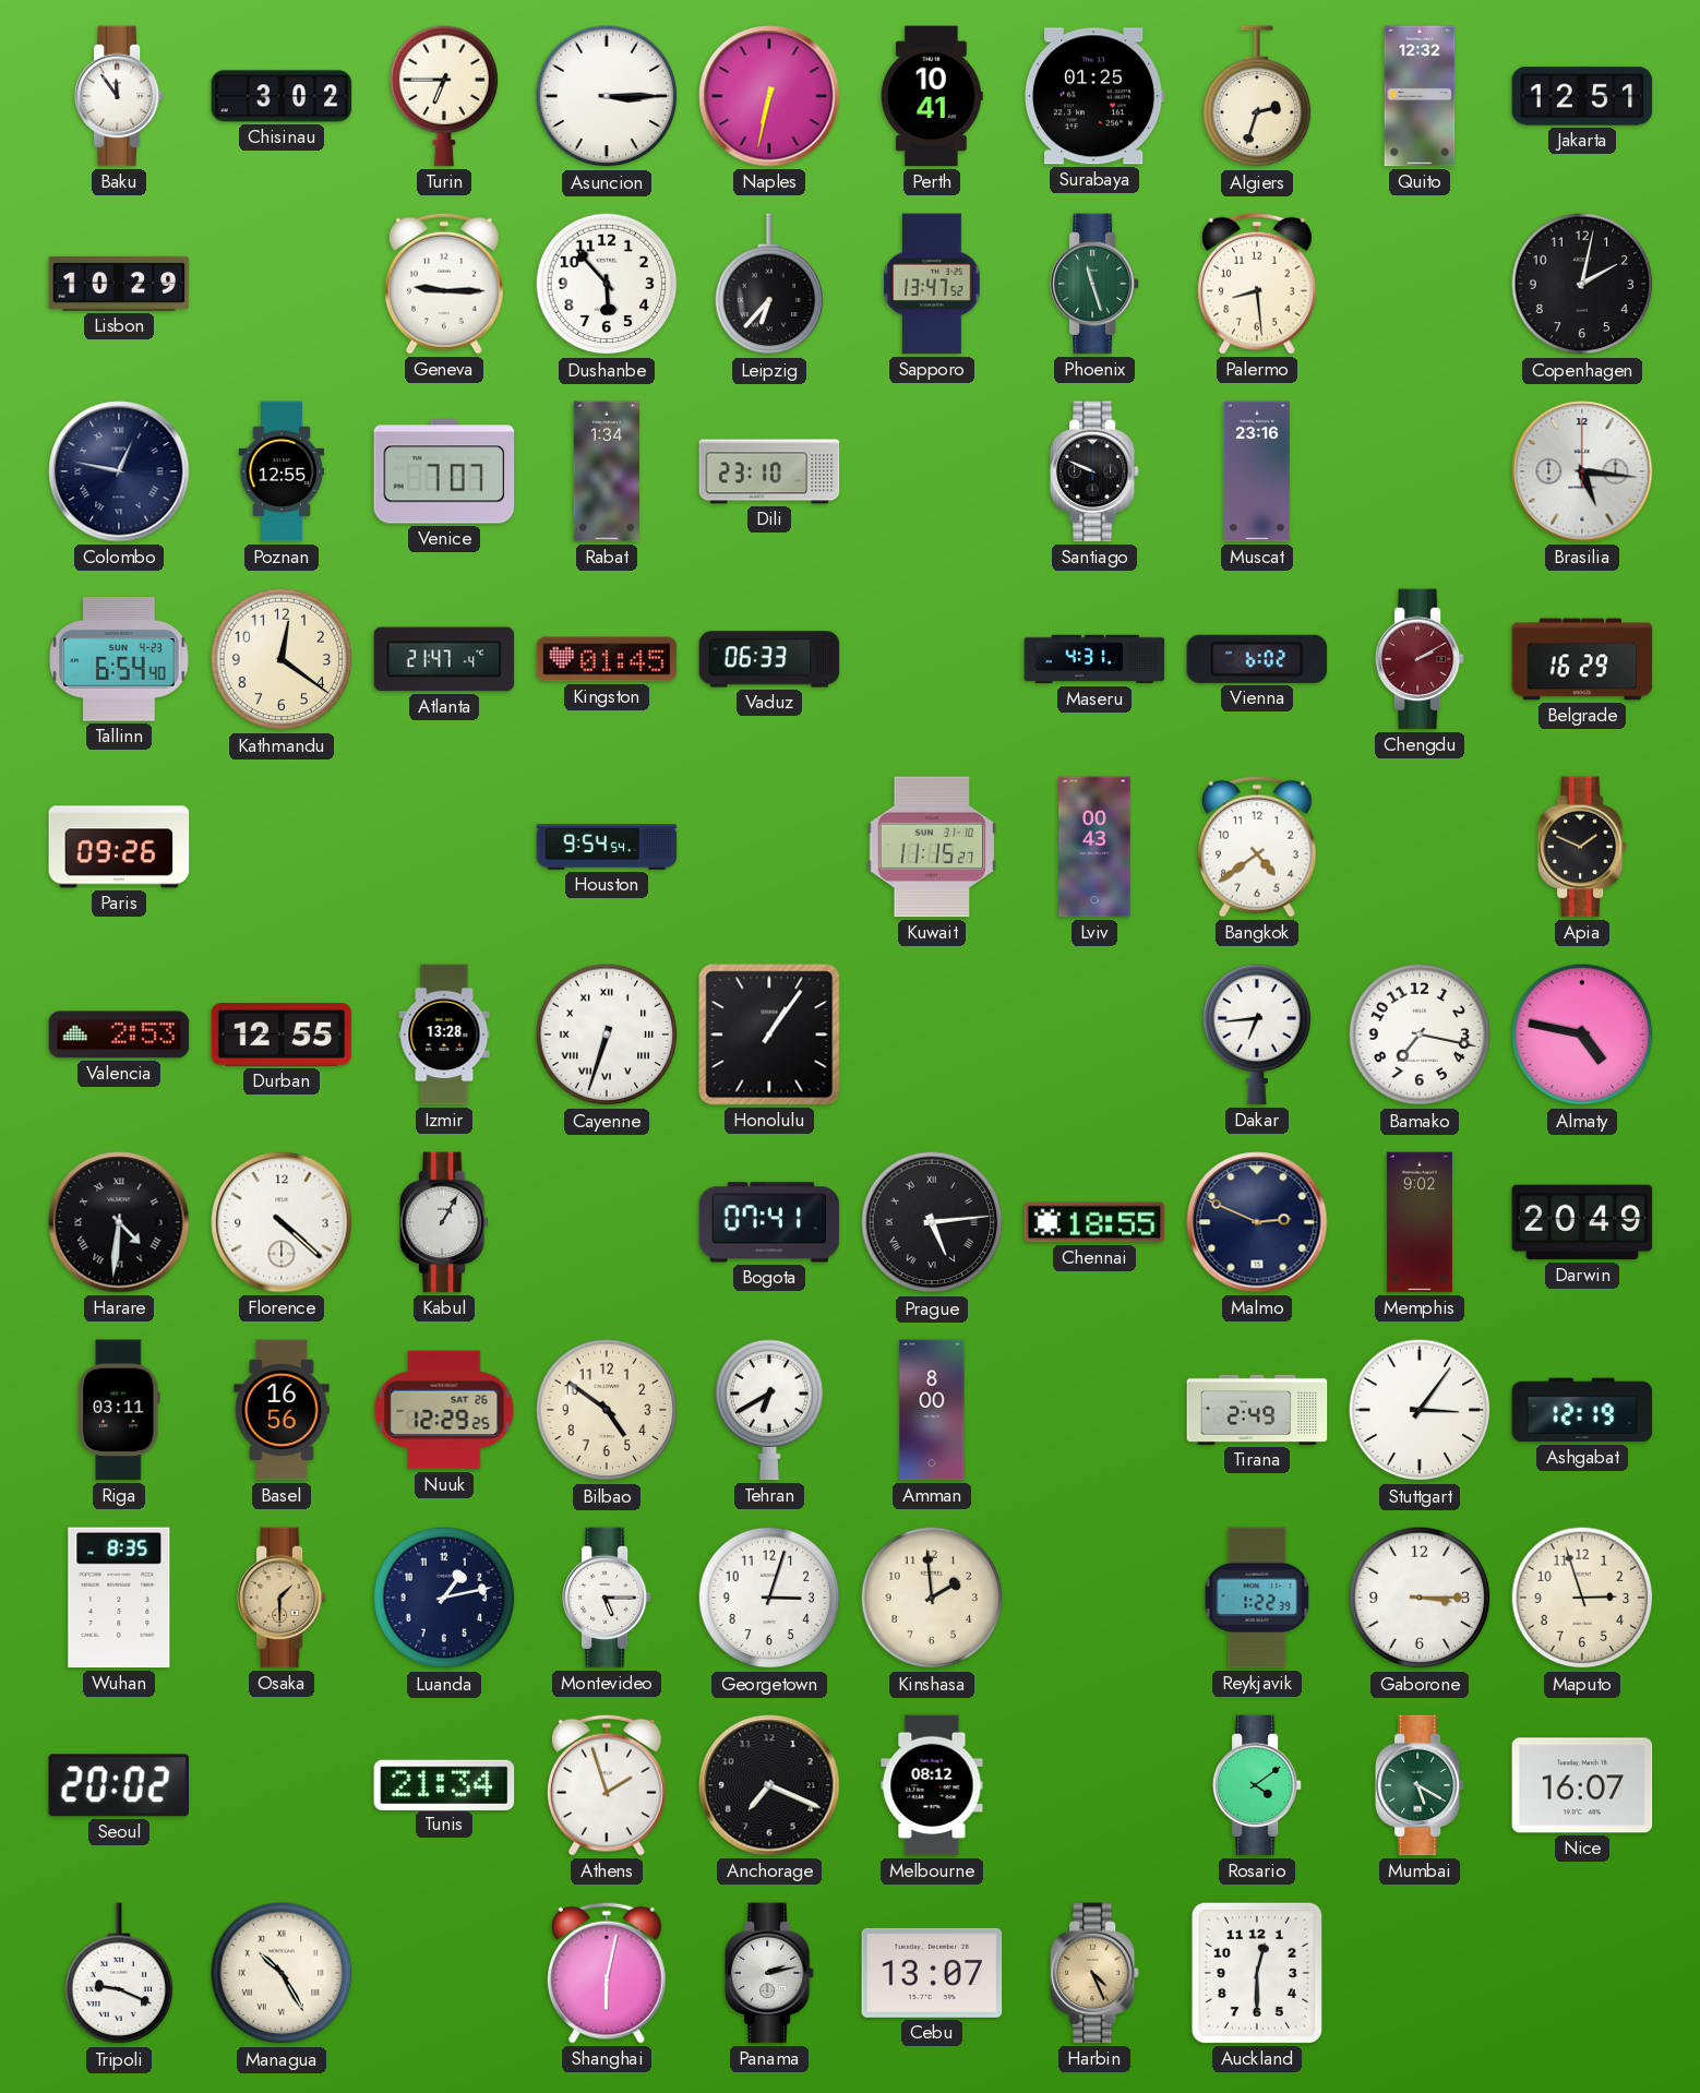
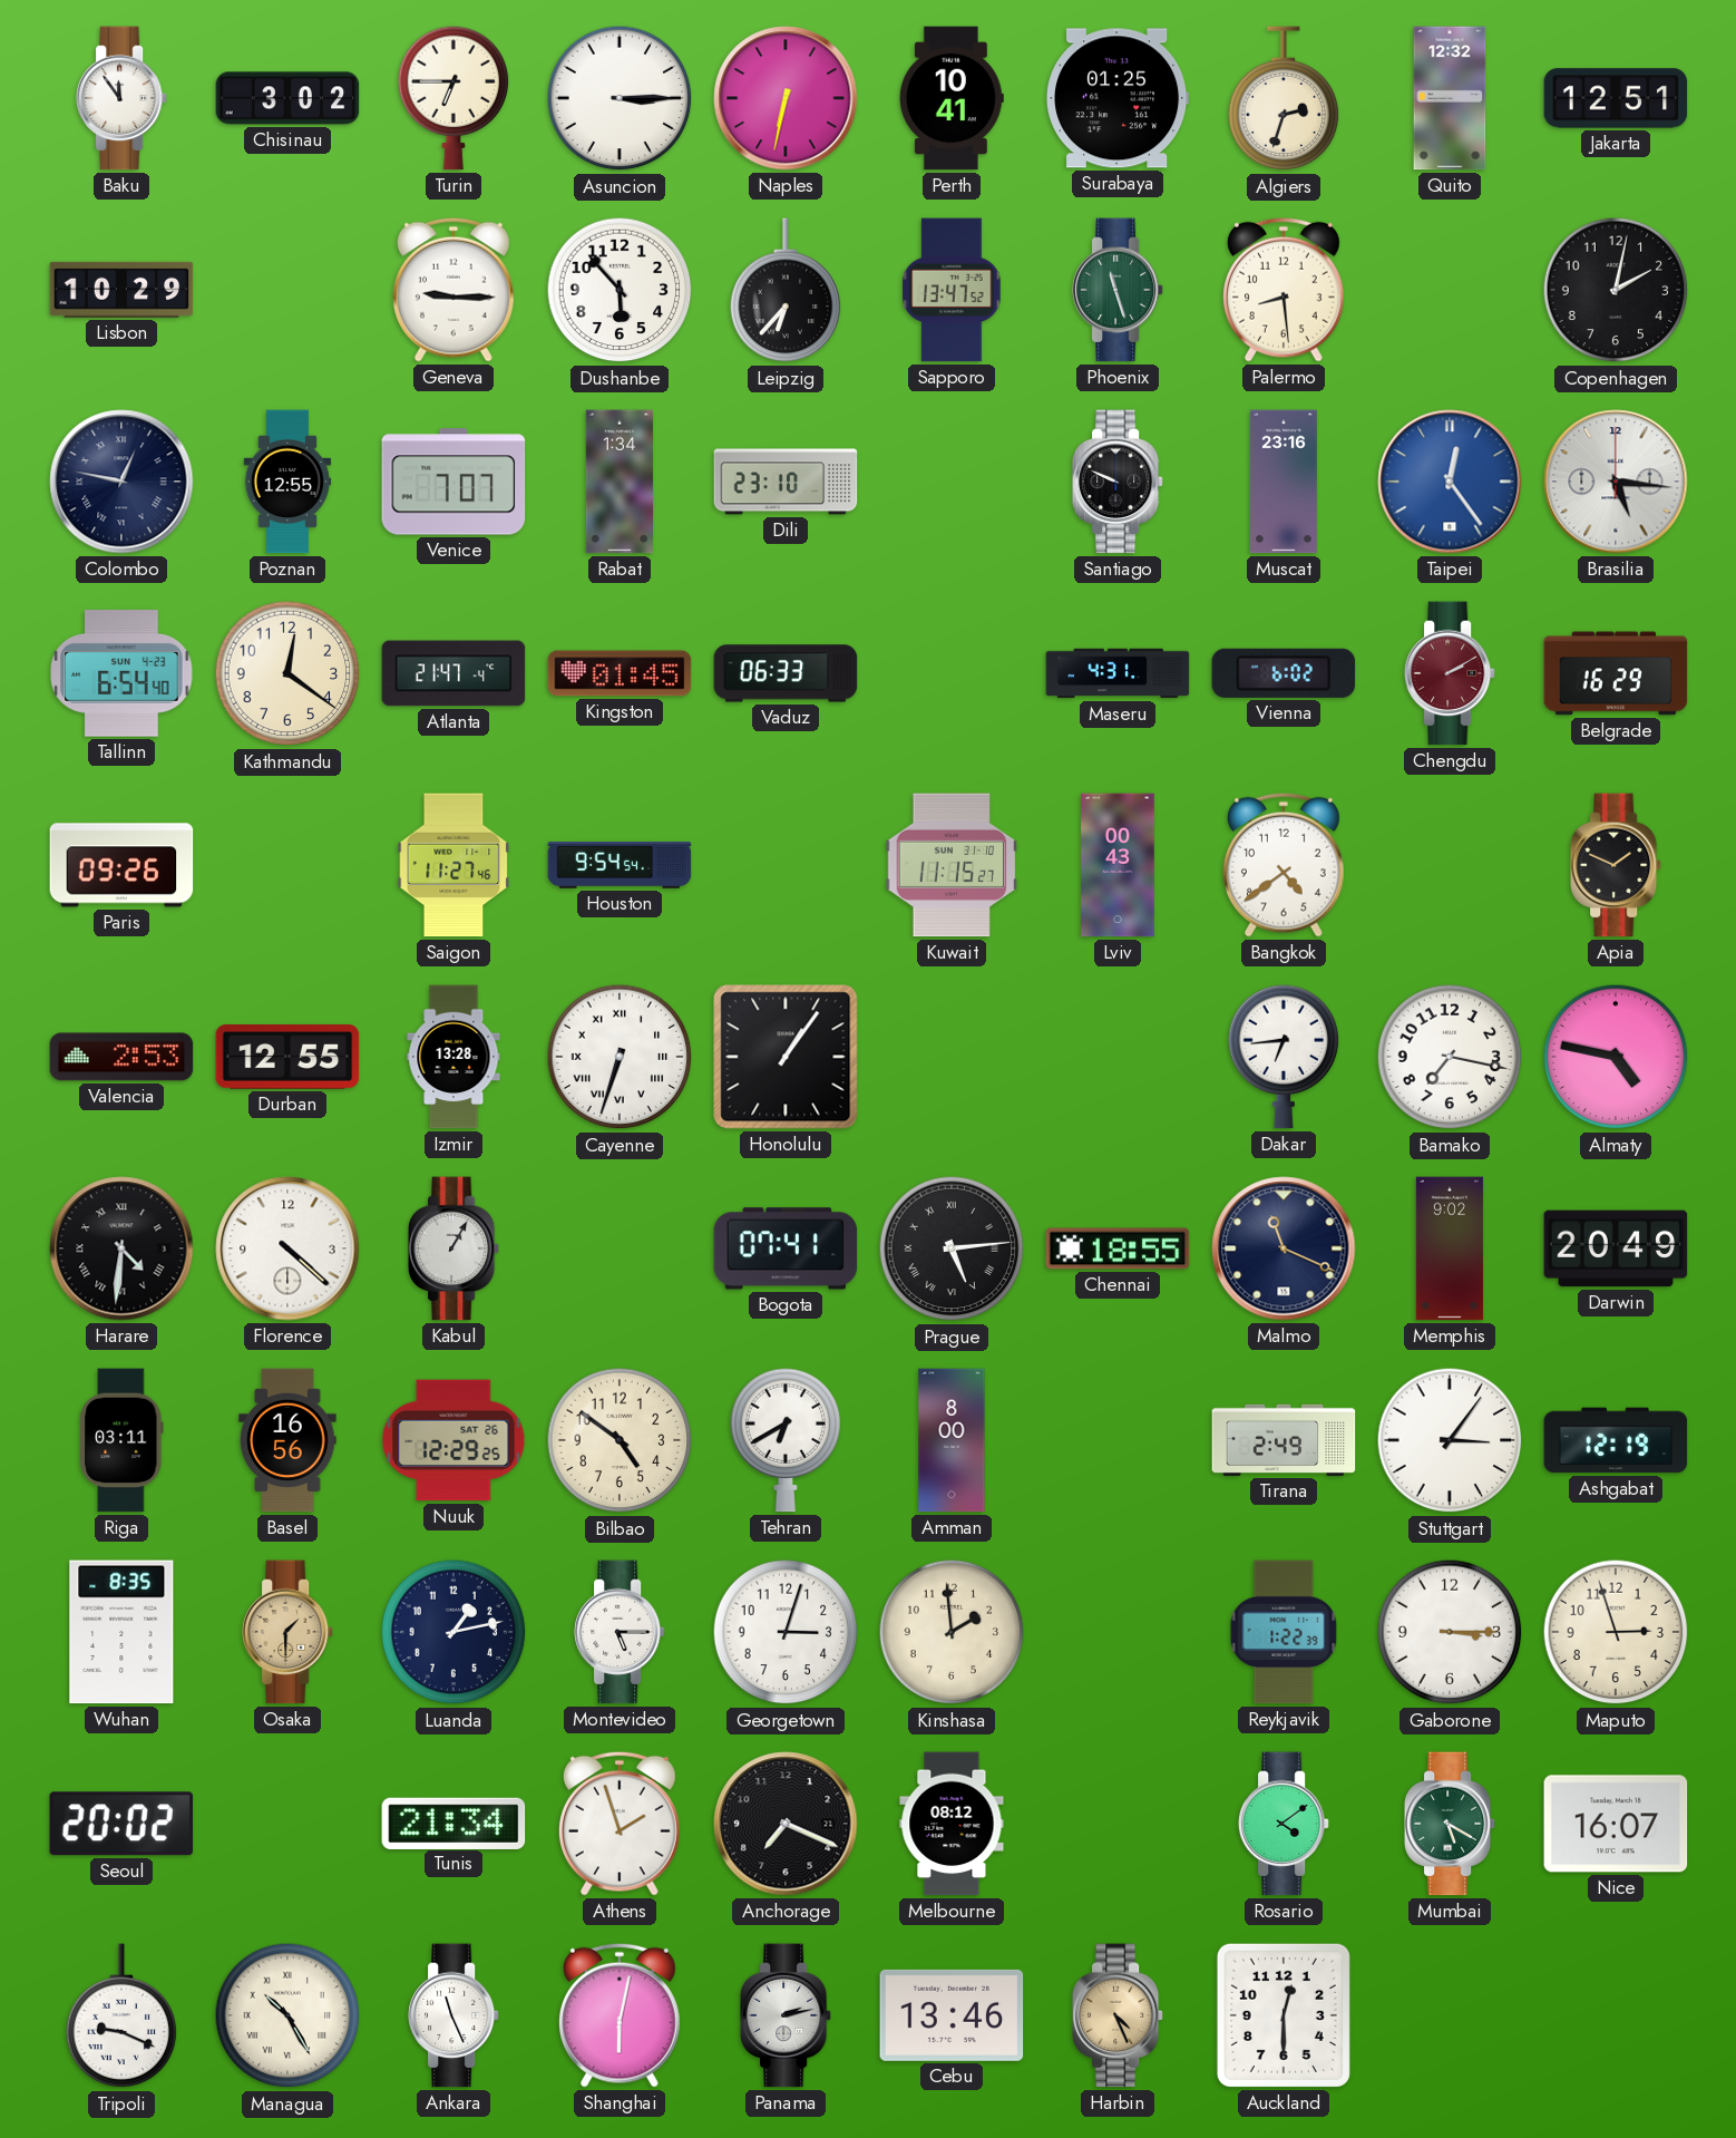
Taipei: none -> 12:24 (1450, 482)
Saigon: none -> 11:27 (453, 865)
Malmo: 2:49 -> 11:19 (1284, 1248)
Ankara: none -> 11:26 (453, 2015)
Cebu: 13:07 -> 13:46 (952, 2015)
